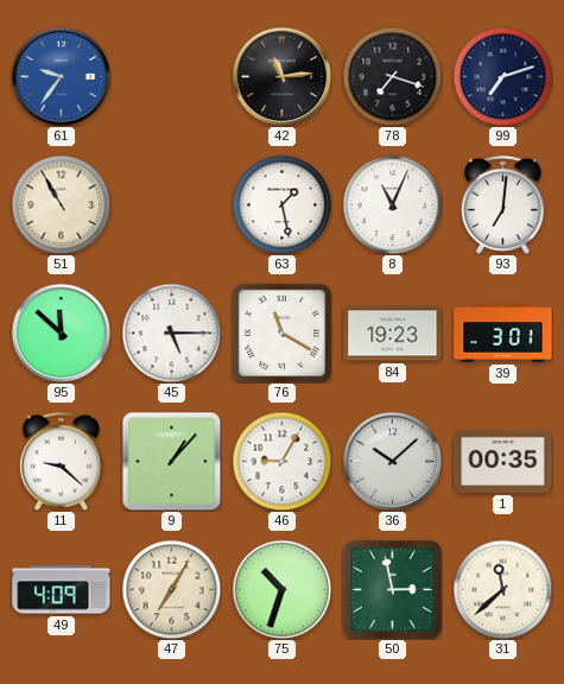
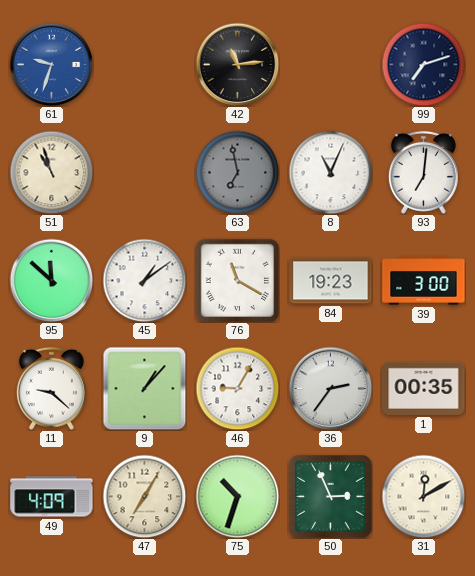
61: 9:36 -> 9:33 (51, 64)
78: 7:18 -> none (392, 76)
51: 10:55 -> 10:57 (51, 172)
63: 1:28 -> 6:58 (237, 172)
63 dial: white -> grey (237, 172)
45: 5:15 -> 1:09 (144, 280)
39: 3:01 -> 3:00 (424, 281)
36: 10:08 -> 2:36 (330, 388)
50: 2:58 -> 2:56 (331, 497)
31: 11:38 -> 12:10 (423, 496)
